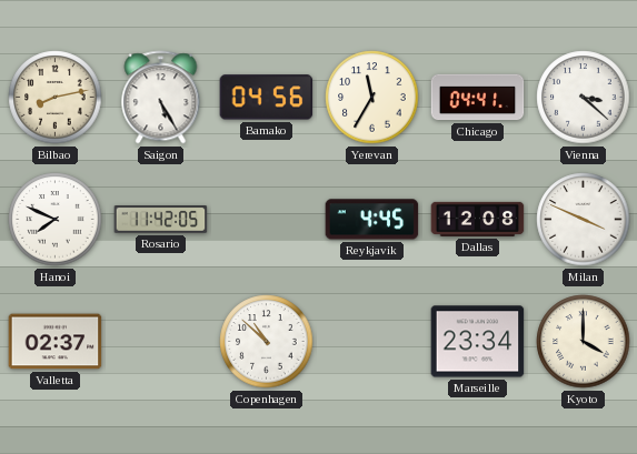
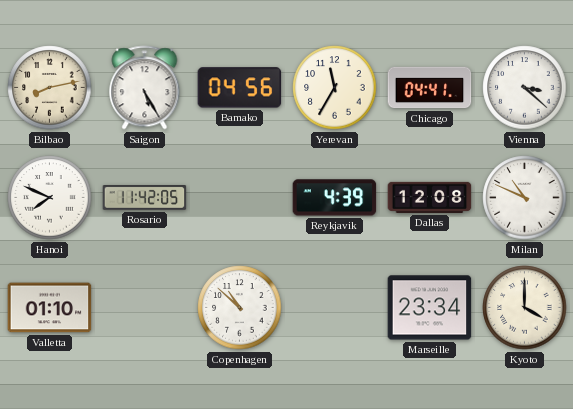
Reykjavik: 4:45 -> 4:39 (335, 198)
Milan: 3:49 -> 10:49 (525, 198)
Valletta: 02:37 -> 01:10 (50, 308)
